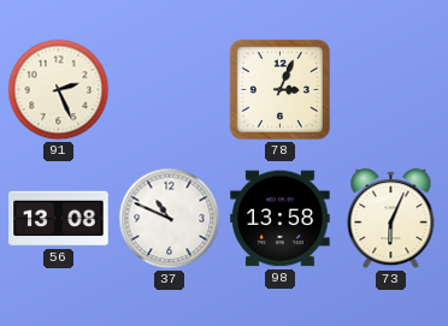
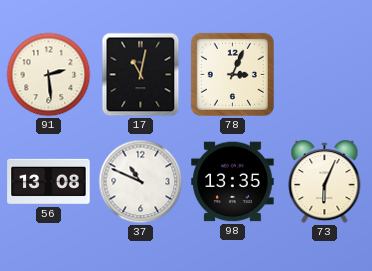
91: 2:26 -> 2:29 (49, 75)
17: none -> 11:02 (141, 75)
98: 13:58 -> 13:35 (233, 182)
